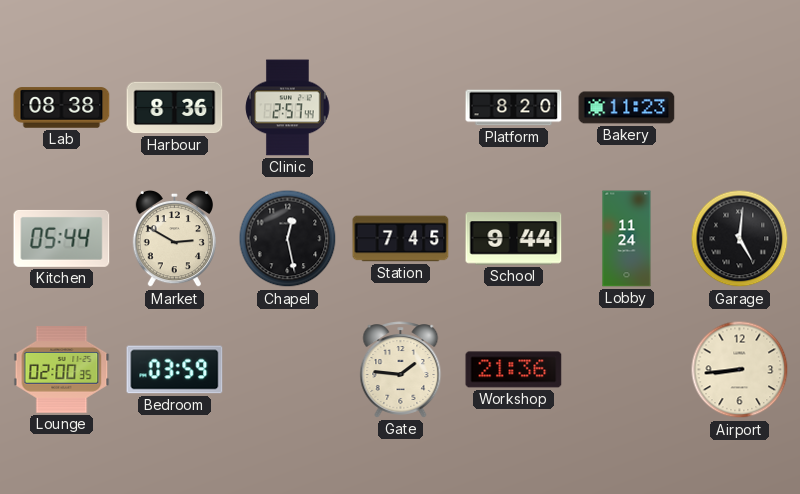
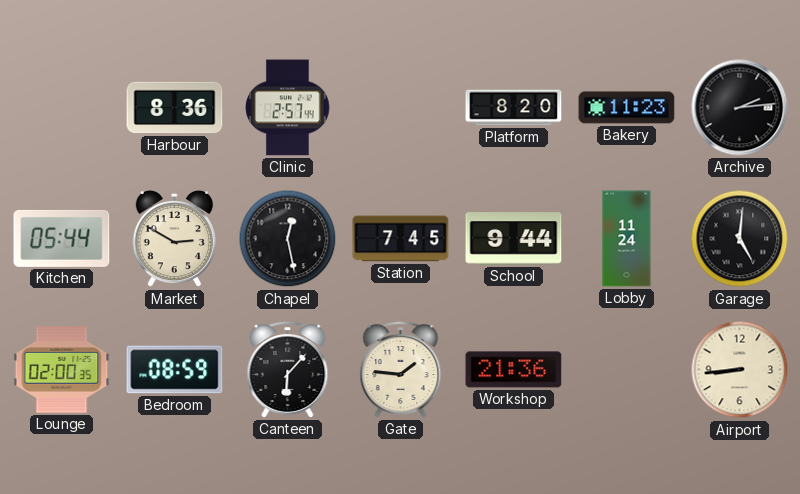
Lab: 08:38 -> none (62, 108)
Archive: none -> 2:14 (740, 108)
Bedroom: 03:59 -> 08:59 (175, 370)
Canteen: none -> 6:07 (288, 370)
